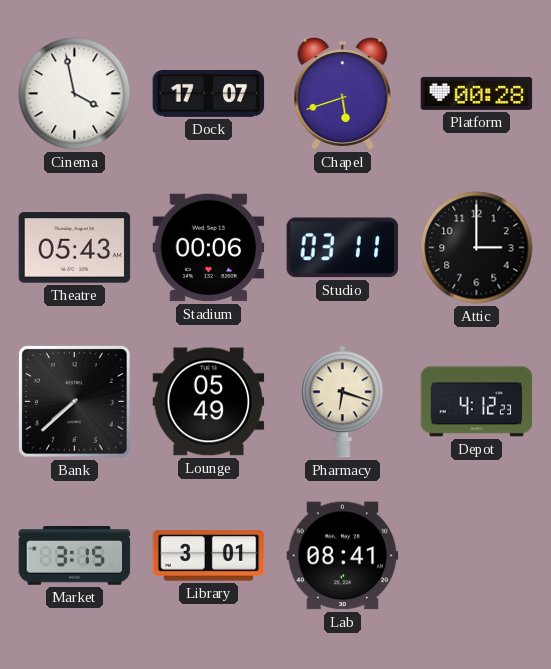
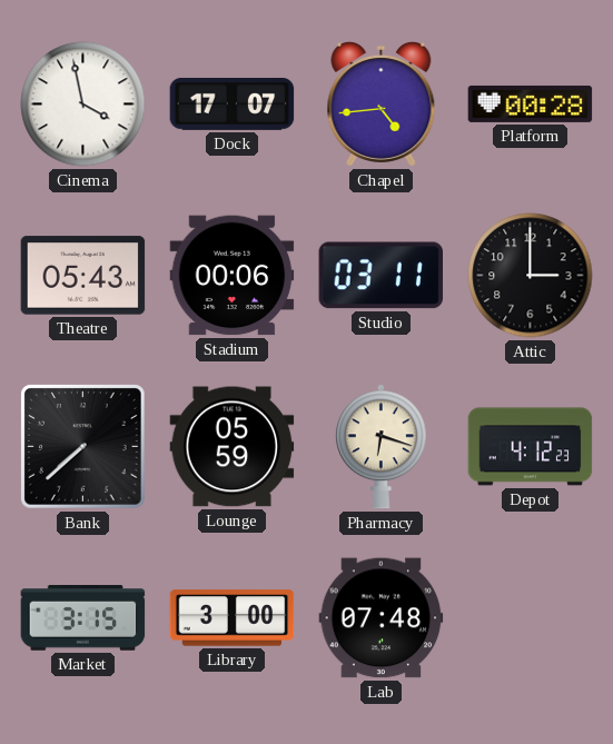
Chapel: 5:42 -> 4:44 (382, 103)
Lounge: 05:49 -> 05:59 (233, 447)
Library: 3:01 -> 3:00 (233, 618)
Lab: 08:41 -> 07:48 (382, 618)
